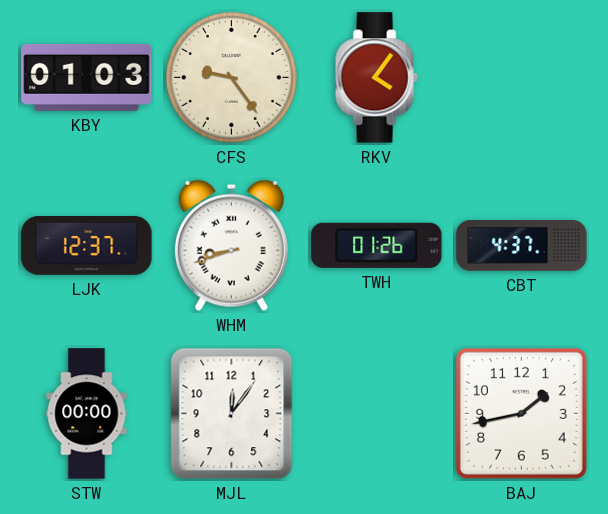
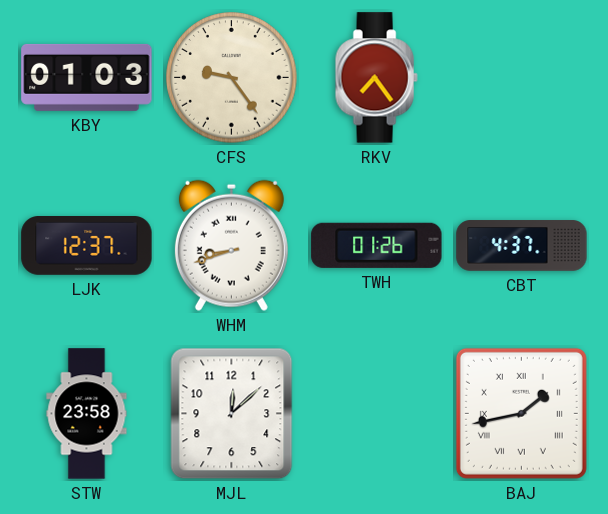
RKV: 4:06 -> 7:24 (376, 78)
STW: 00:00 -> 23:58 (87, 414)
MJL: 12:06 -> 12:08 (232, 414)
BAJ numerals: Arabic -> Roman (521, 413)
